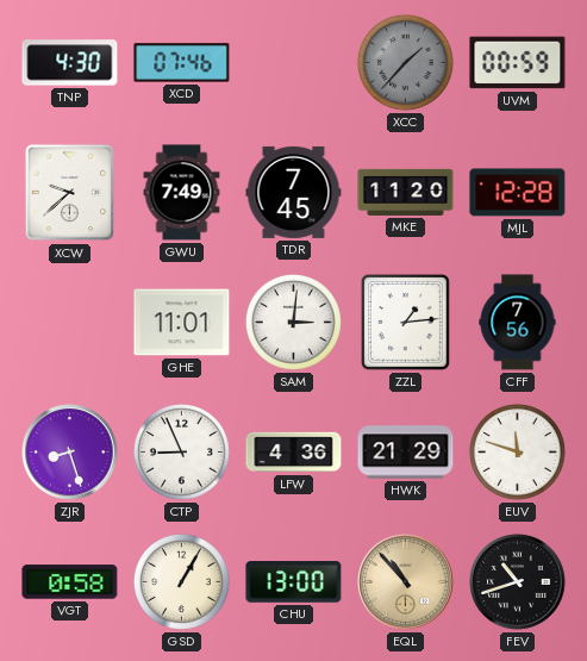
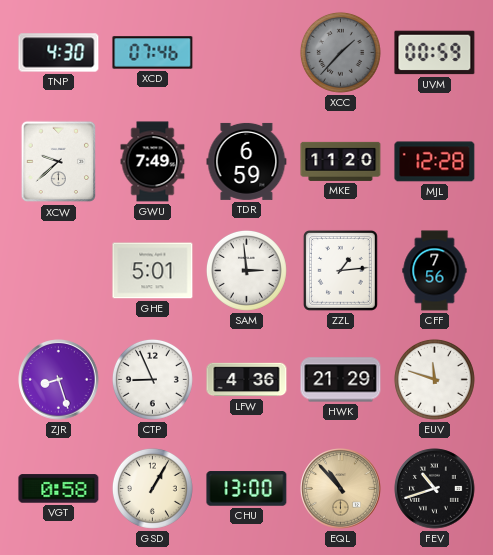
TDR: 7:45 -> 6:59 (247, 161)
GHE: 11:01 -> 5:01 (153, 271)
SAM: 3:01 -> 2:59 (246, 270)
